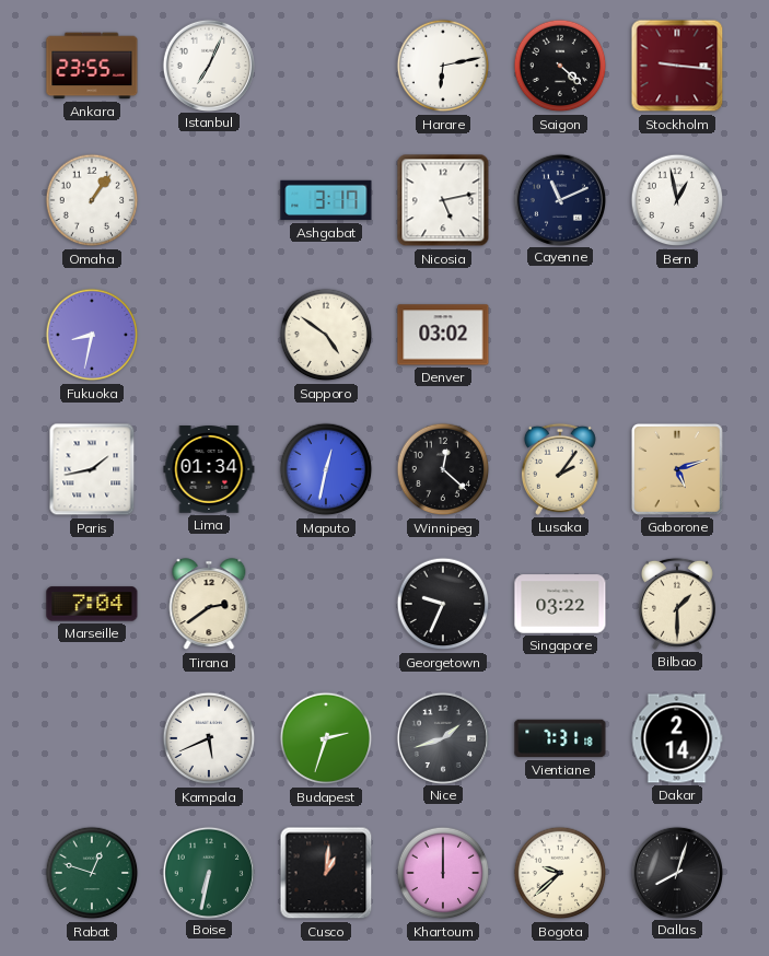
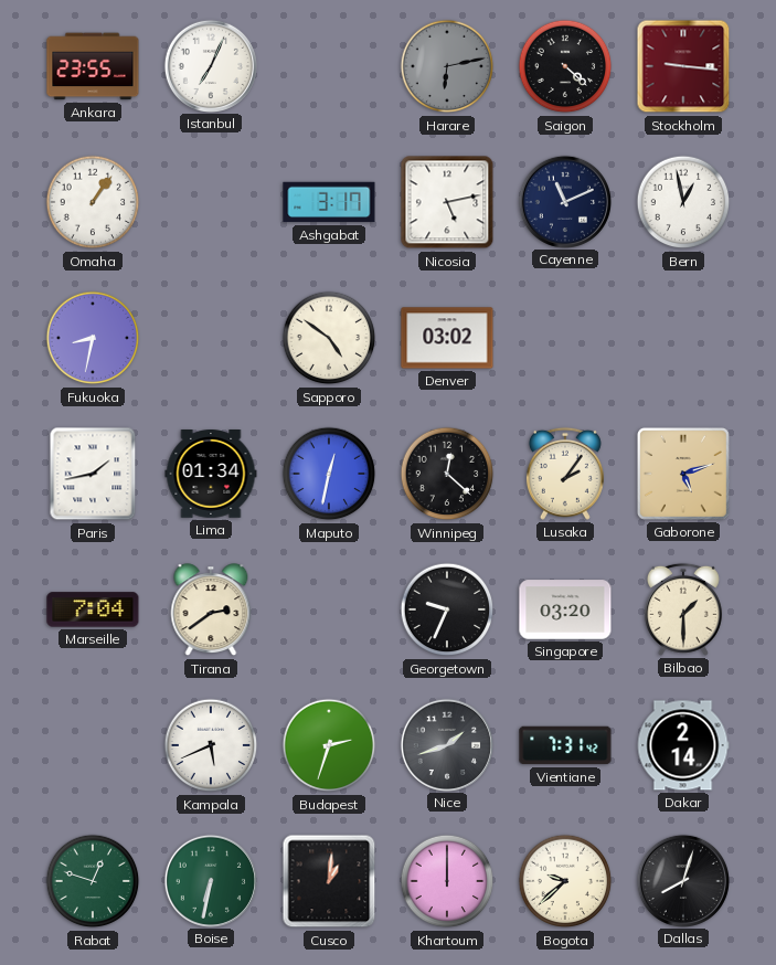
Harare dial: white -> grey (447, 66)
Singapore: 03:22 -> 03:20 (565, 609)
Vientiane: 7:31:18 -> 7:31:42 (565, 745)
